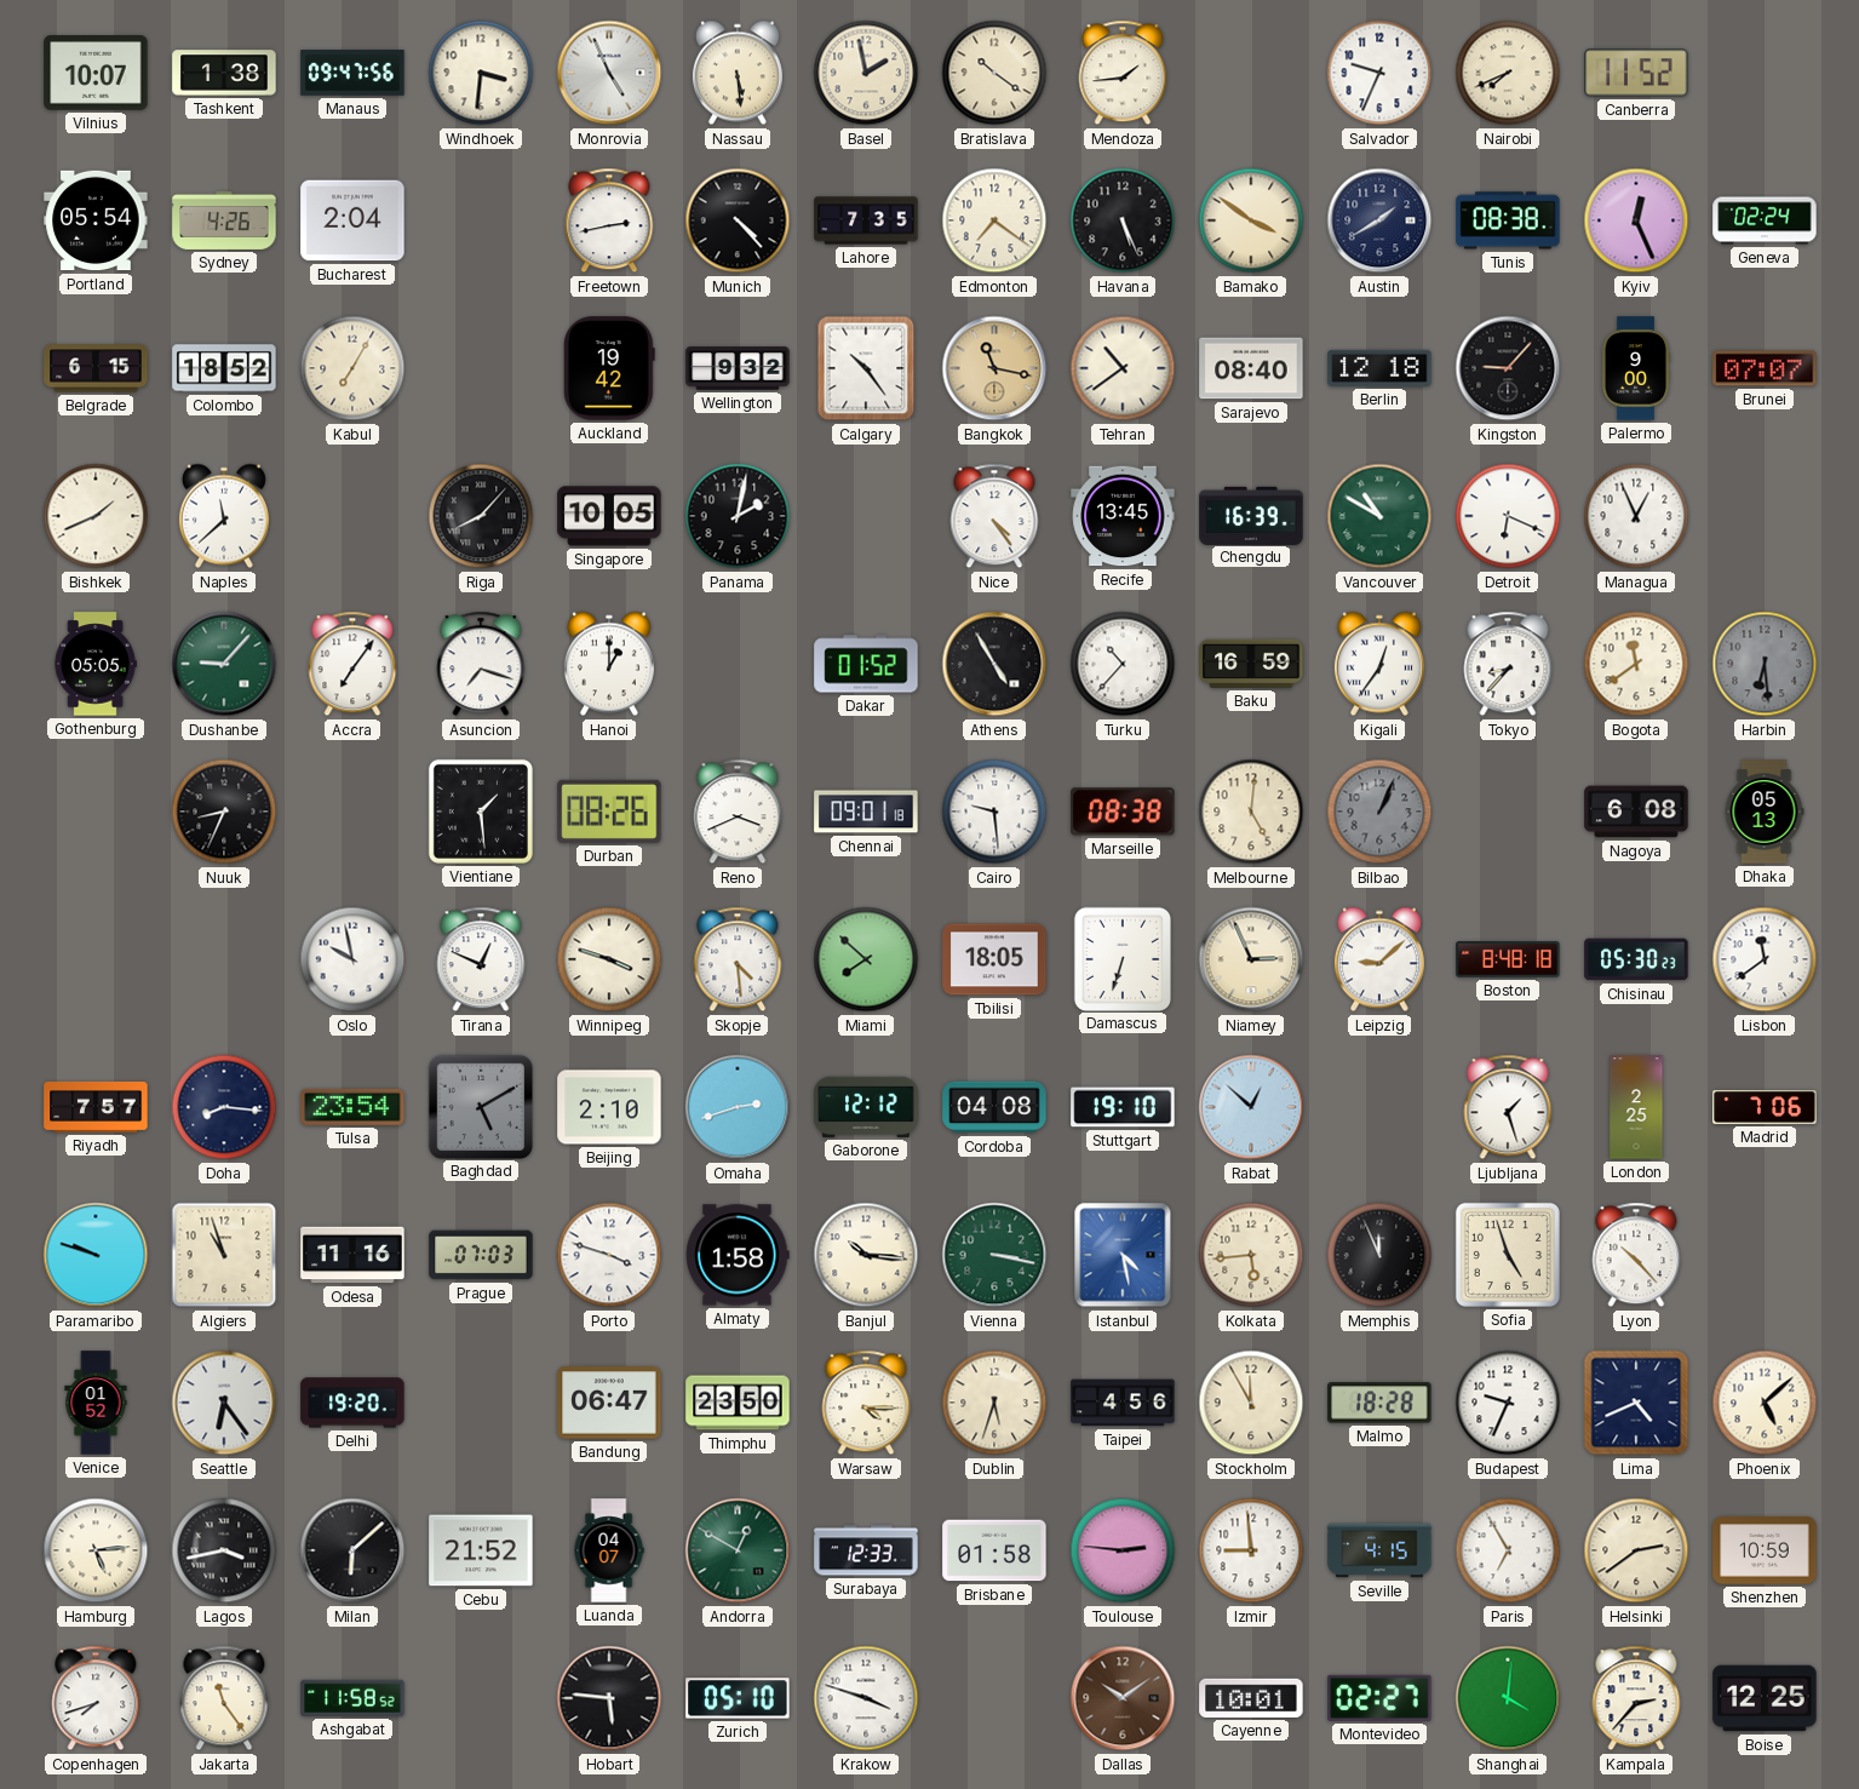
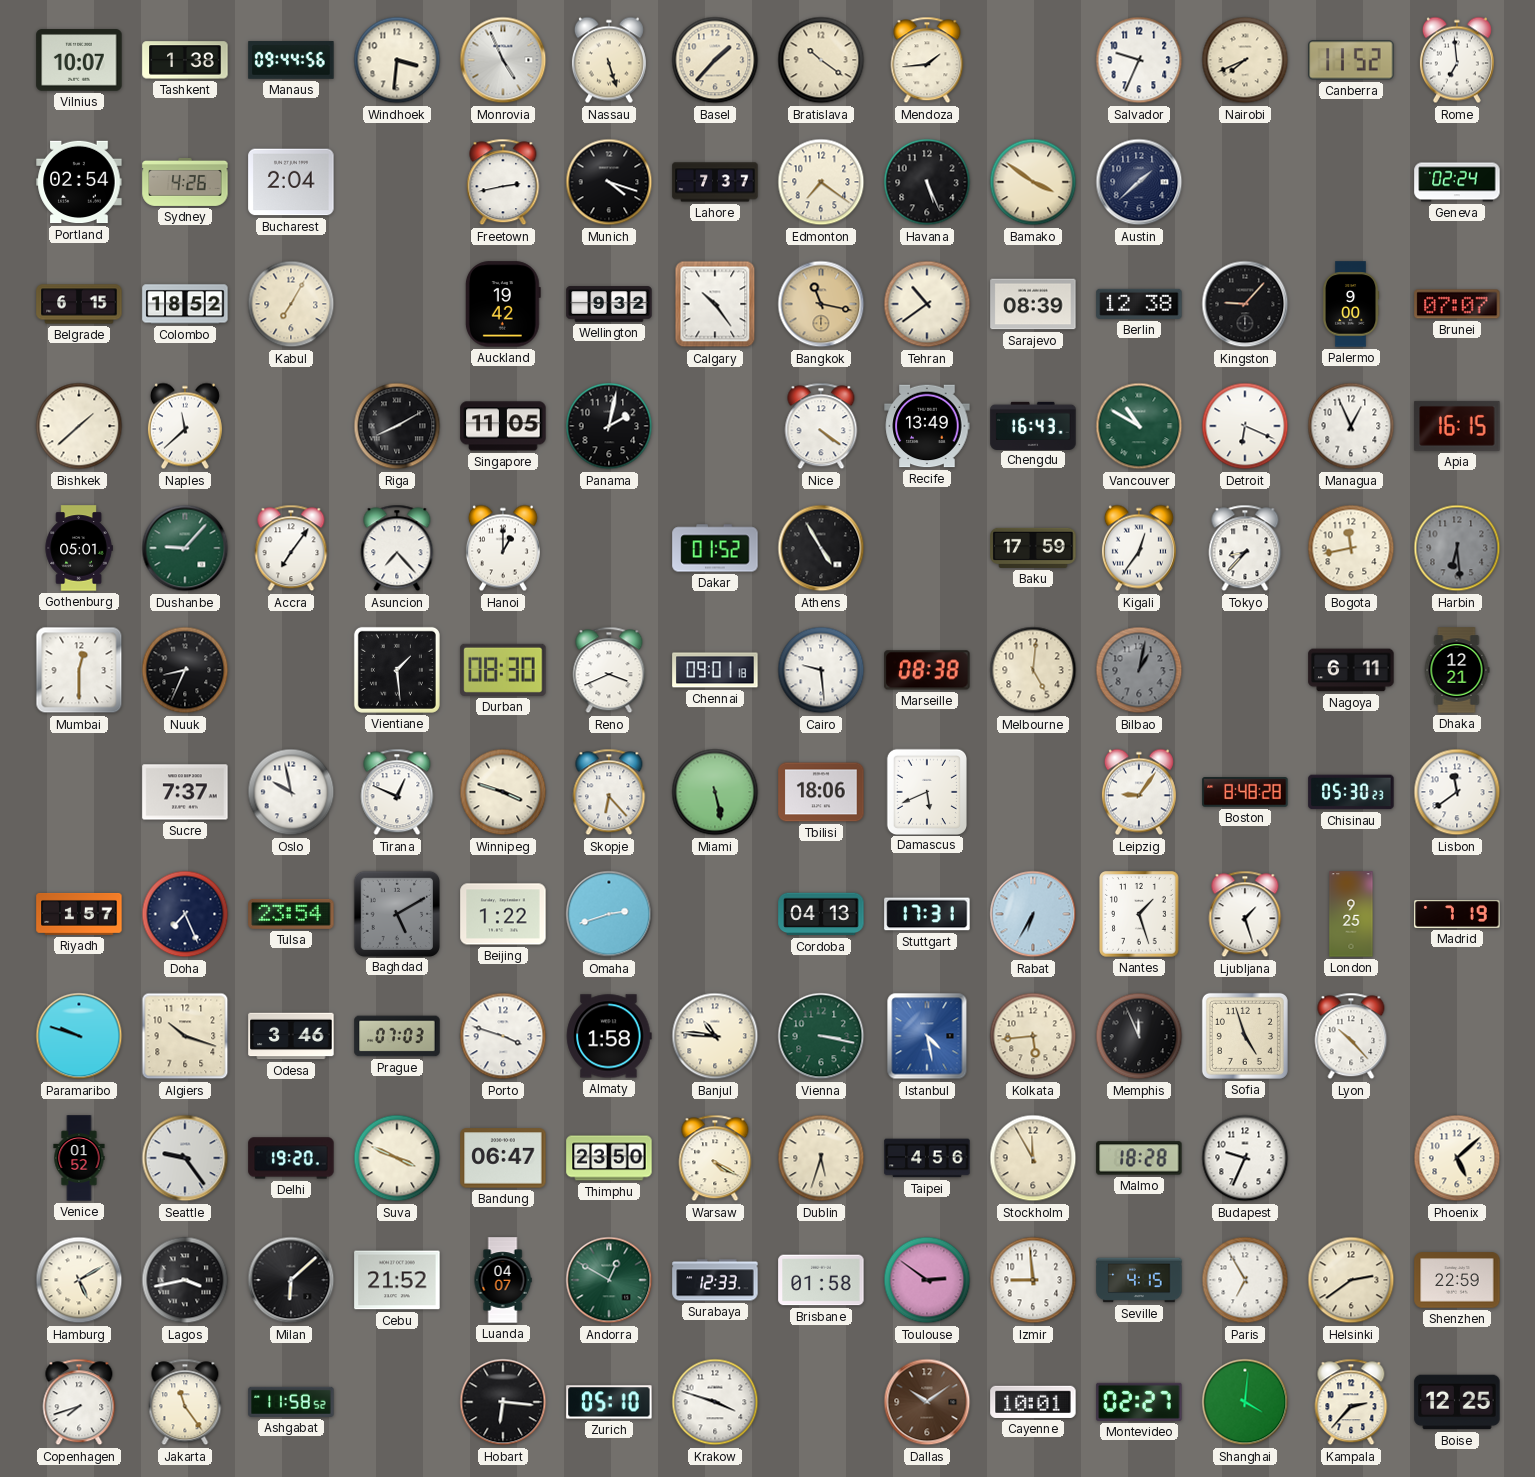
Manaus: 09:47 -> 09:44 (291, 60)
Nassau: 5:29 -> 5:27 (609, 60)
Basel: 1:58 -> 1:37 (715, 60)
Rome: none -> 6:59 (1457, 60)
Portland: 05:54 -> 02:54 (79, 182)
Munich: 4:23 -> 4:18 (609, 182)
Lahore: 7:35 -> 7:37 (715, 182)
Austin: 1:40 -> 1:38 (1139, 182)
Tunis: 08:38 -> none (1508, 220)
Kyiv: 12:26 -> none (1636, 220)
Sarajevo: 08:40 -> 08:39 (1033, 304)
Berlin: 12:18 -> 12:38 (1139, 304)
Bishkek: 1:41 -> 1:38 (79, 426)
Riga: 8:07 -> 8:10 (397, 426)
Singapore: 10:05 -> 11:05 (503, 426)
Nice: 4:24 -> 4:21 (821, 426)
Recife: 13:45 -> 13:49 (927, 426)
Chengdu: 16:39 -> 16:43 (1033, 425)
Apia: none -> 16:15 (1457, 426)
Gothenburg: 05:05 -> 05:01 (79, 548)
Asuncion: 7:18 -> 7:23 (397, 548)
Turku: 10:37 -> none (1123, 664)
Baku: 16:59 -> 17:59 (1033, 548)
Bogota: 11:39 -> 11:43 (1351, 548)
Mumbai: none -> 12:30 (79, 670)
Durban: 08:26 -> 08:30 (503, 670)
Bilbao: 1:04 -> 1:02 (1139, 670)
Nagoya: 6:08 -> 6:11 (1351, 670)
Dhaka: 05:13 -> 12:21 (1457, 670)
Sucre: none -> 7:37 (185, 792)
Skopje: 4:29 -> 6:23 (609, 792)
Miami: 7:52 -> 5:28 (715, 792)
Tbilisi: 18:05 -> 18:06 (821, 792)
Damascus: 6:33 -> 5:41 (926, 791)
Niamey: 2:56 -> none (1251, 959)
Leipzig: 9:08 -> 9:06 (1139, 792)
Boston: 8:48:18 -> 8:48:28 (1245, 792)
Riyadh: 7:57 -> 1:57 (79, 914)
Doha: 8:16 -> 7:26 (185, 914)
Beijing: 2:10 -> 1:22 (503, 914)
Gaborone: 12:12 -> none (866, 1107)
Cordoba: 04:08 -> 04:13 (821, 914)
Stuttgart: 19:10 -> 17:31 (927, 914)
Rabat: 12:52 -> 6:35 (1033, 914)
Nantes: none -> 1:27 (1140, 915)
London: 2:25 -> 9:25 (1351, 914)
Madrid: 7:06 -> 7:19 (1457, 915)
Algiers: 10:57 -> 10:18 (185, 1036)
Odesa: 11:16 -> 3:46 (291, 1036)
Banjul: 10:16 -> 10:46 (715, 1036)
Seattle: 6:24 -> 9:24 (185, 1158)
Suva: none -> 3:49 (397, 1158)
Warsaw: 4:15 -> 4:20 (715, 1158)
Lima: 4:41 -> none (1636, 1403)
Hamburg: 5:14 -> 5:10 (79, 1280)
Toulouse: 2:46 -> 2:51 (927, 1280)
Shenzhen: 10:59 -> 22:59 (1457, 1280)
Hobart: 5:46 -> 6:16 (503, 1402)
